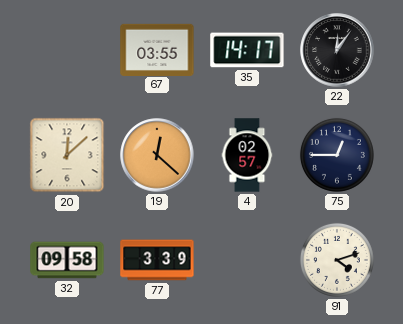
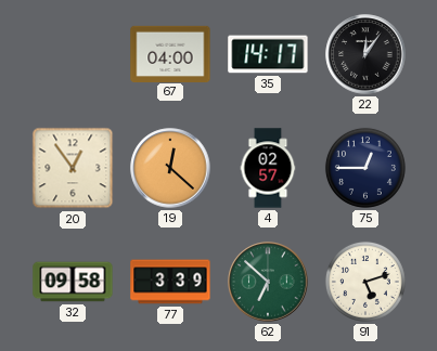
67: 03:55 -> 04:00 (170, 53)
20: 12:08 -> 12:54 (73, 168)
62: none -> 6:52 (268, 282)
91: 4:12 -> 5:12 (365, 282)
